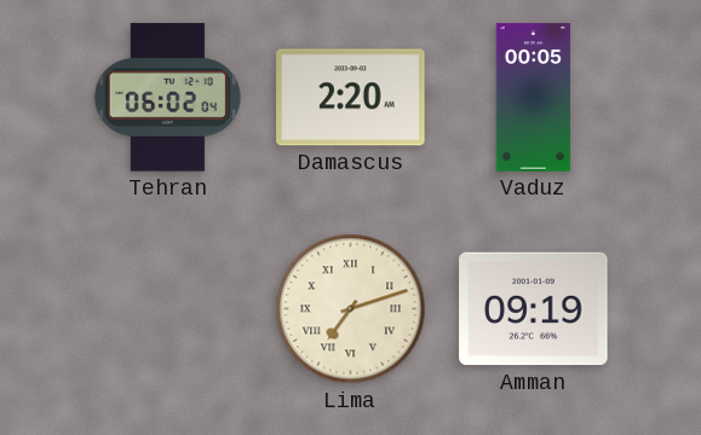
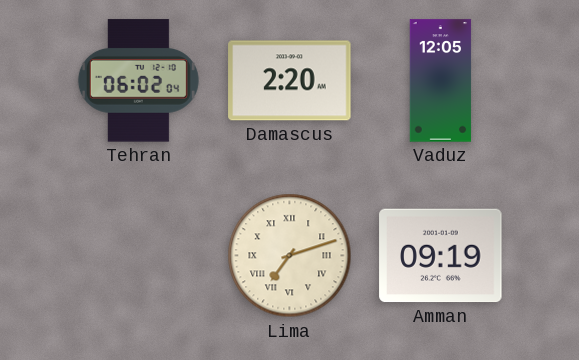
Vaduz: 00:05 -> 12:05 (441, 81)
